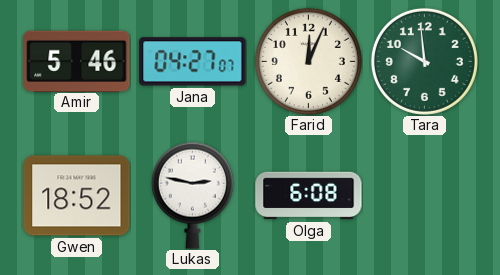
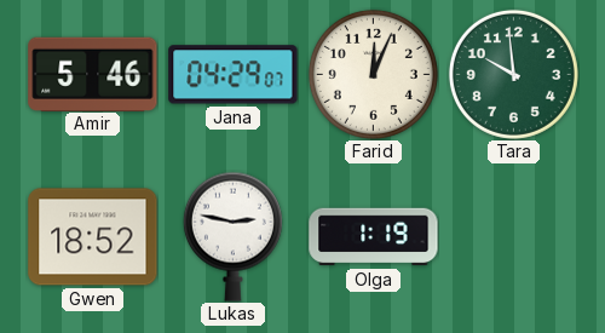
Jana: 04:27 -> 04:29 (234, 75)
Olga: 6:08 -> 1:19 (374, 237)
